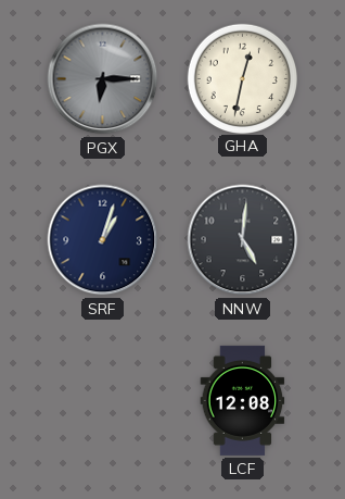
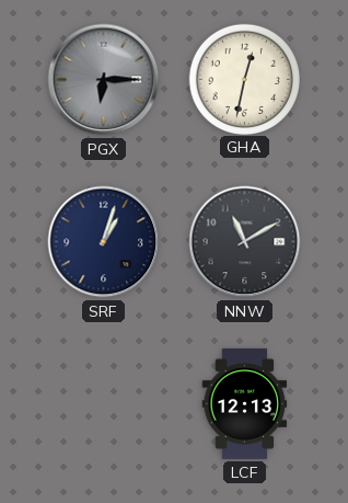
NNW: 5:01 -> 11:10 (245, 242)
LCF: 12:08 -> 12:13 (245, 403)
